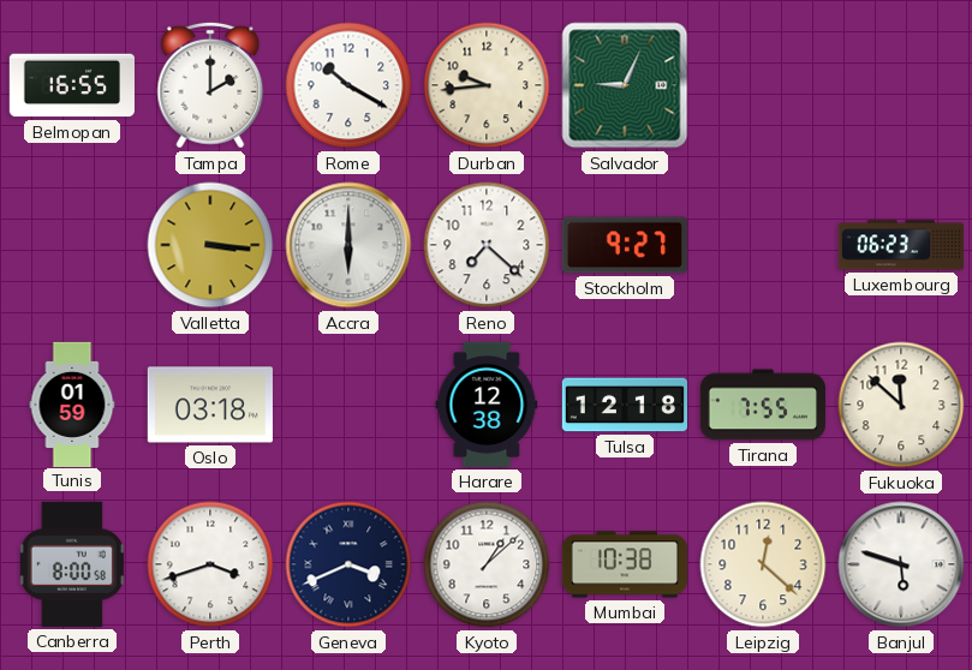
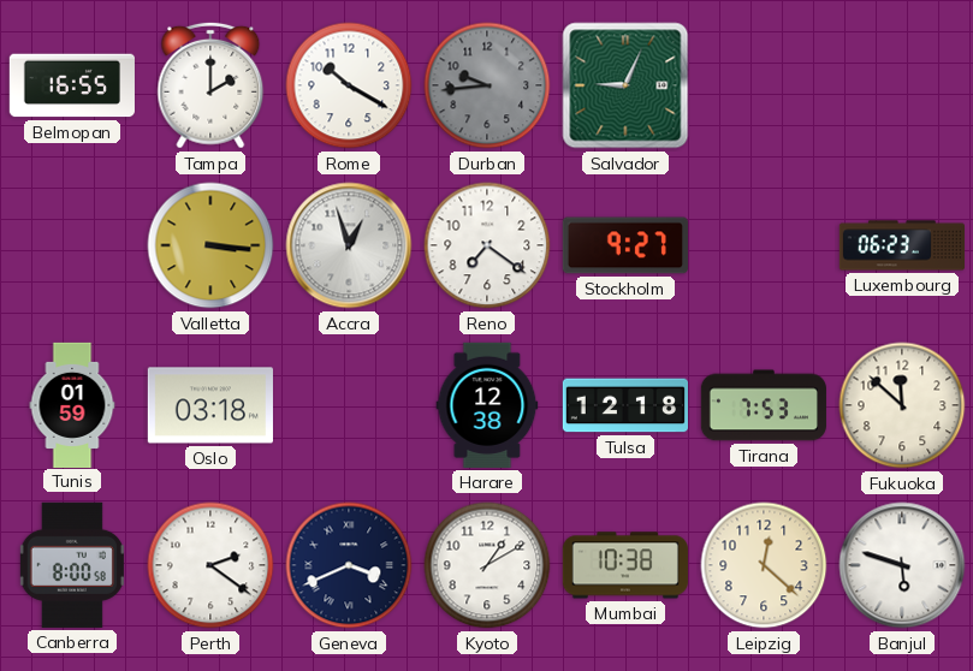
Durban dial: cream -> grey (487, 85)
Accra: 6:00 -> 12:57 (349, 245)
Reno: 7:22 -> 7:21 (487, 245)
Tirana: 7:55 -> 7:53 (764, 405)
Perth: 3:42 -> 2:21 (210, 565)
Kyoto: 1:08 -> 1:10 (487, 565)
